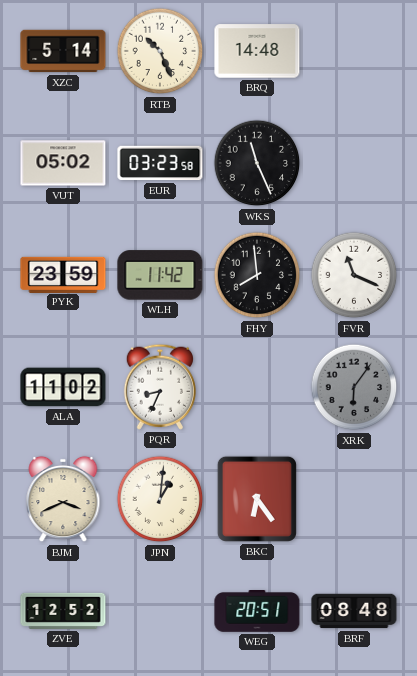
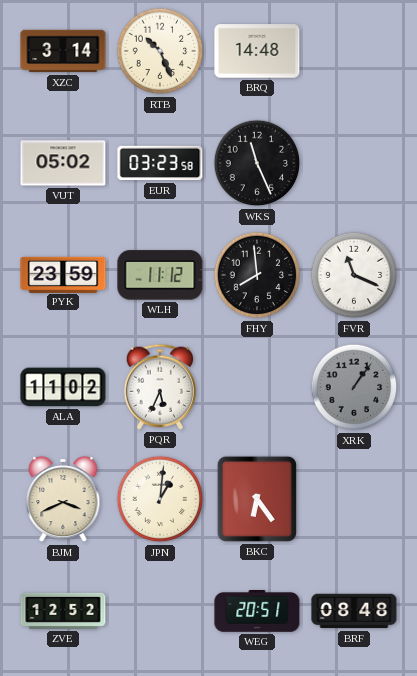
XZC: 5:14 -> 3:14 (63, 51)
WLH: 11:42 -> 11:12 (160, 275)
PQR: 8:34 -> 5:34 (159, 387)
XRK: 6:06 -> 1:06 (354, 387)
